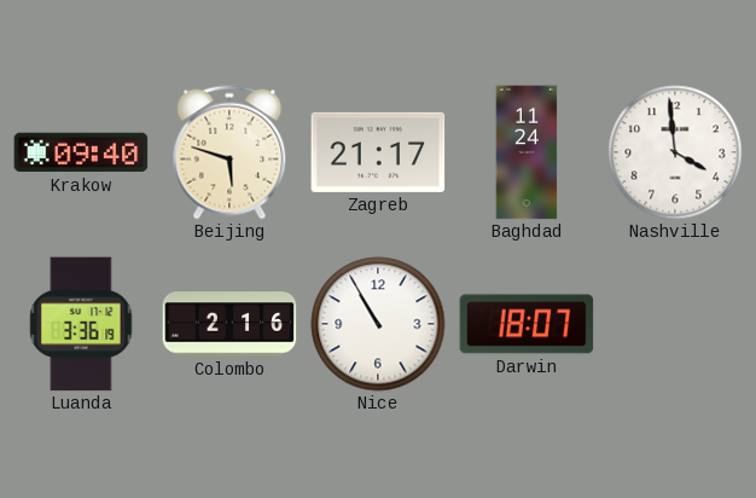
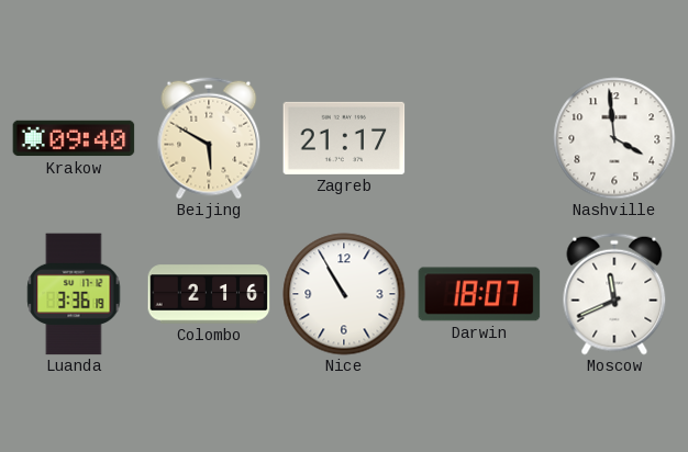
Beijing: 5:48 -> 5:50 (209, 138)
Baghdad: 11:24 -> none (527, 152)
Moscow: none -> 11:41 (614, 294)
